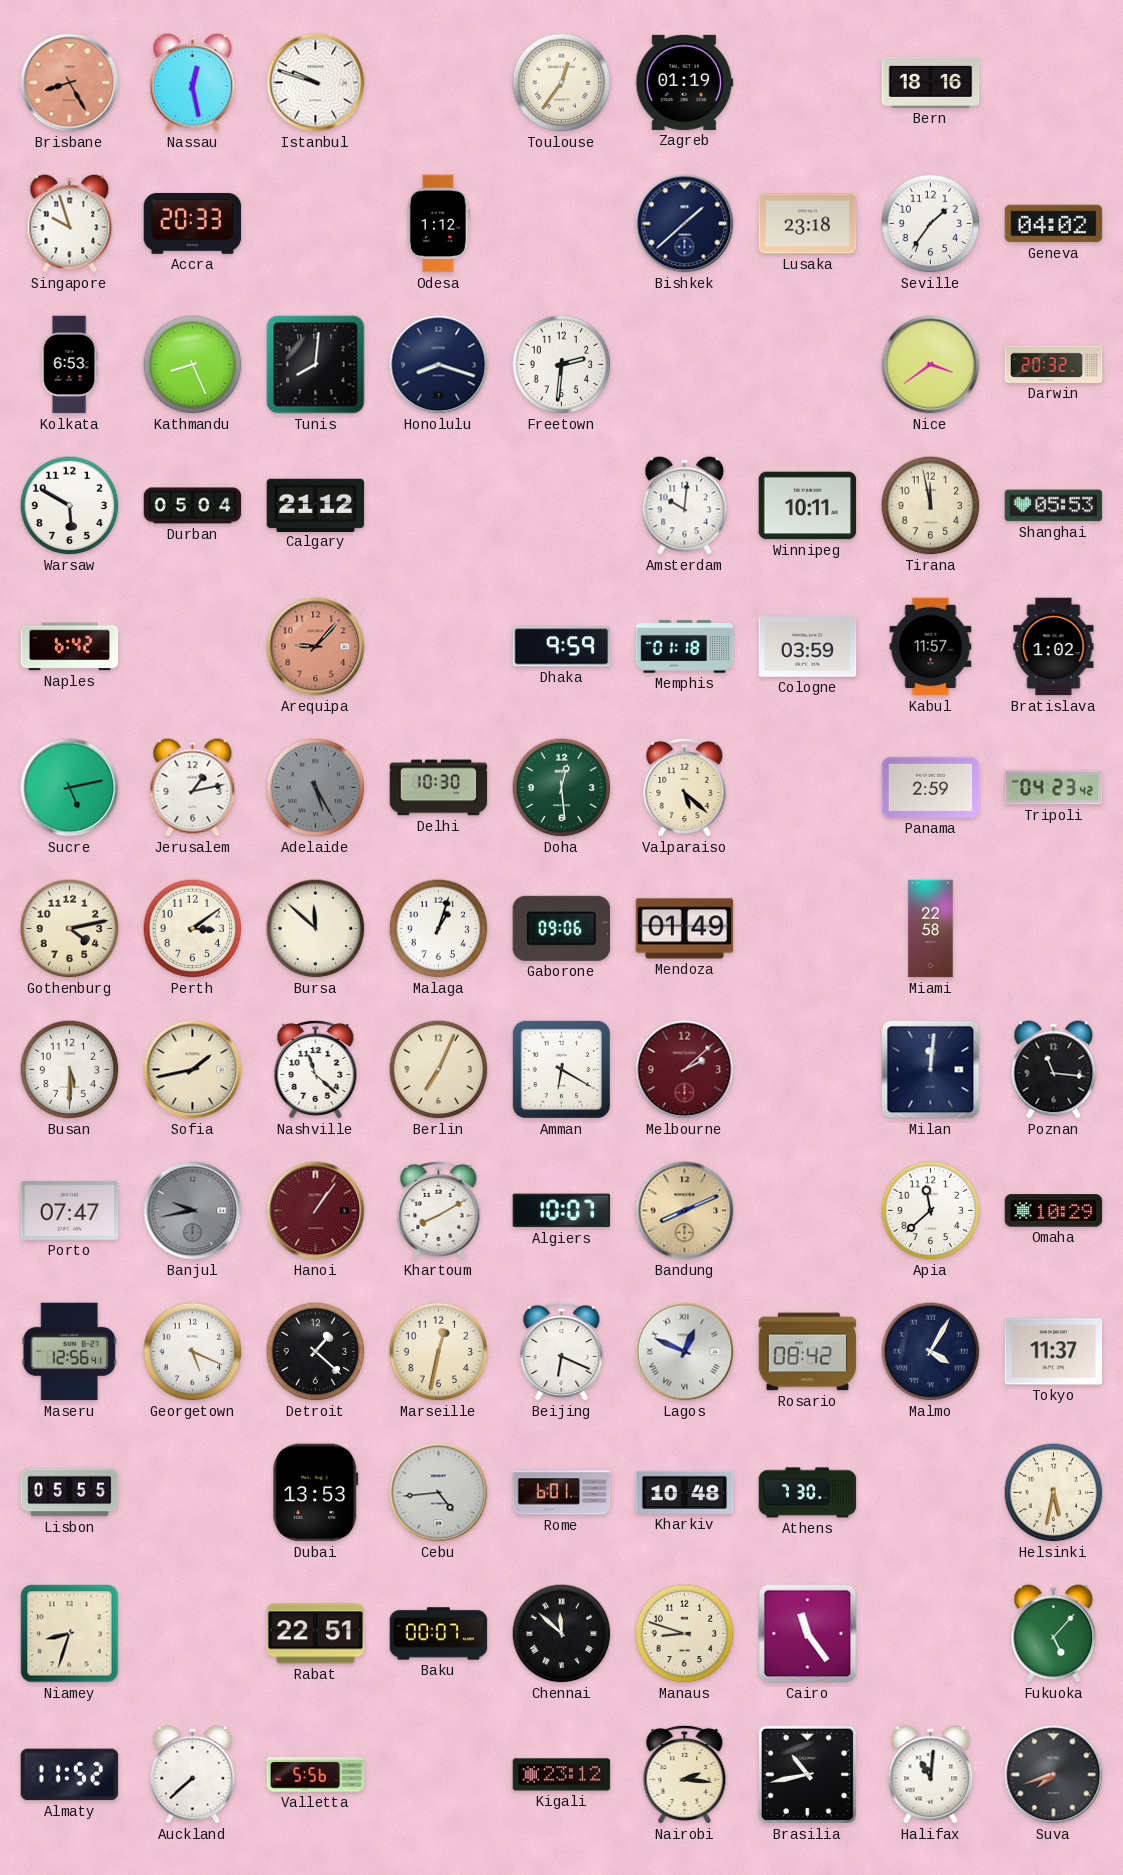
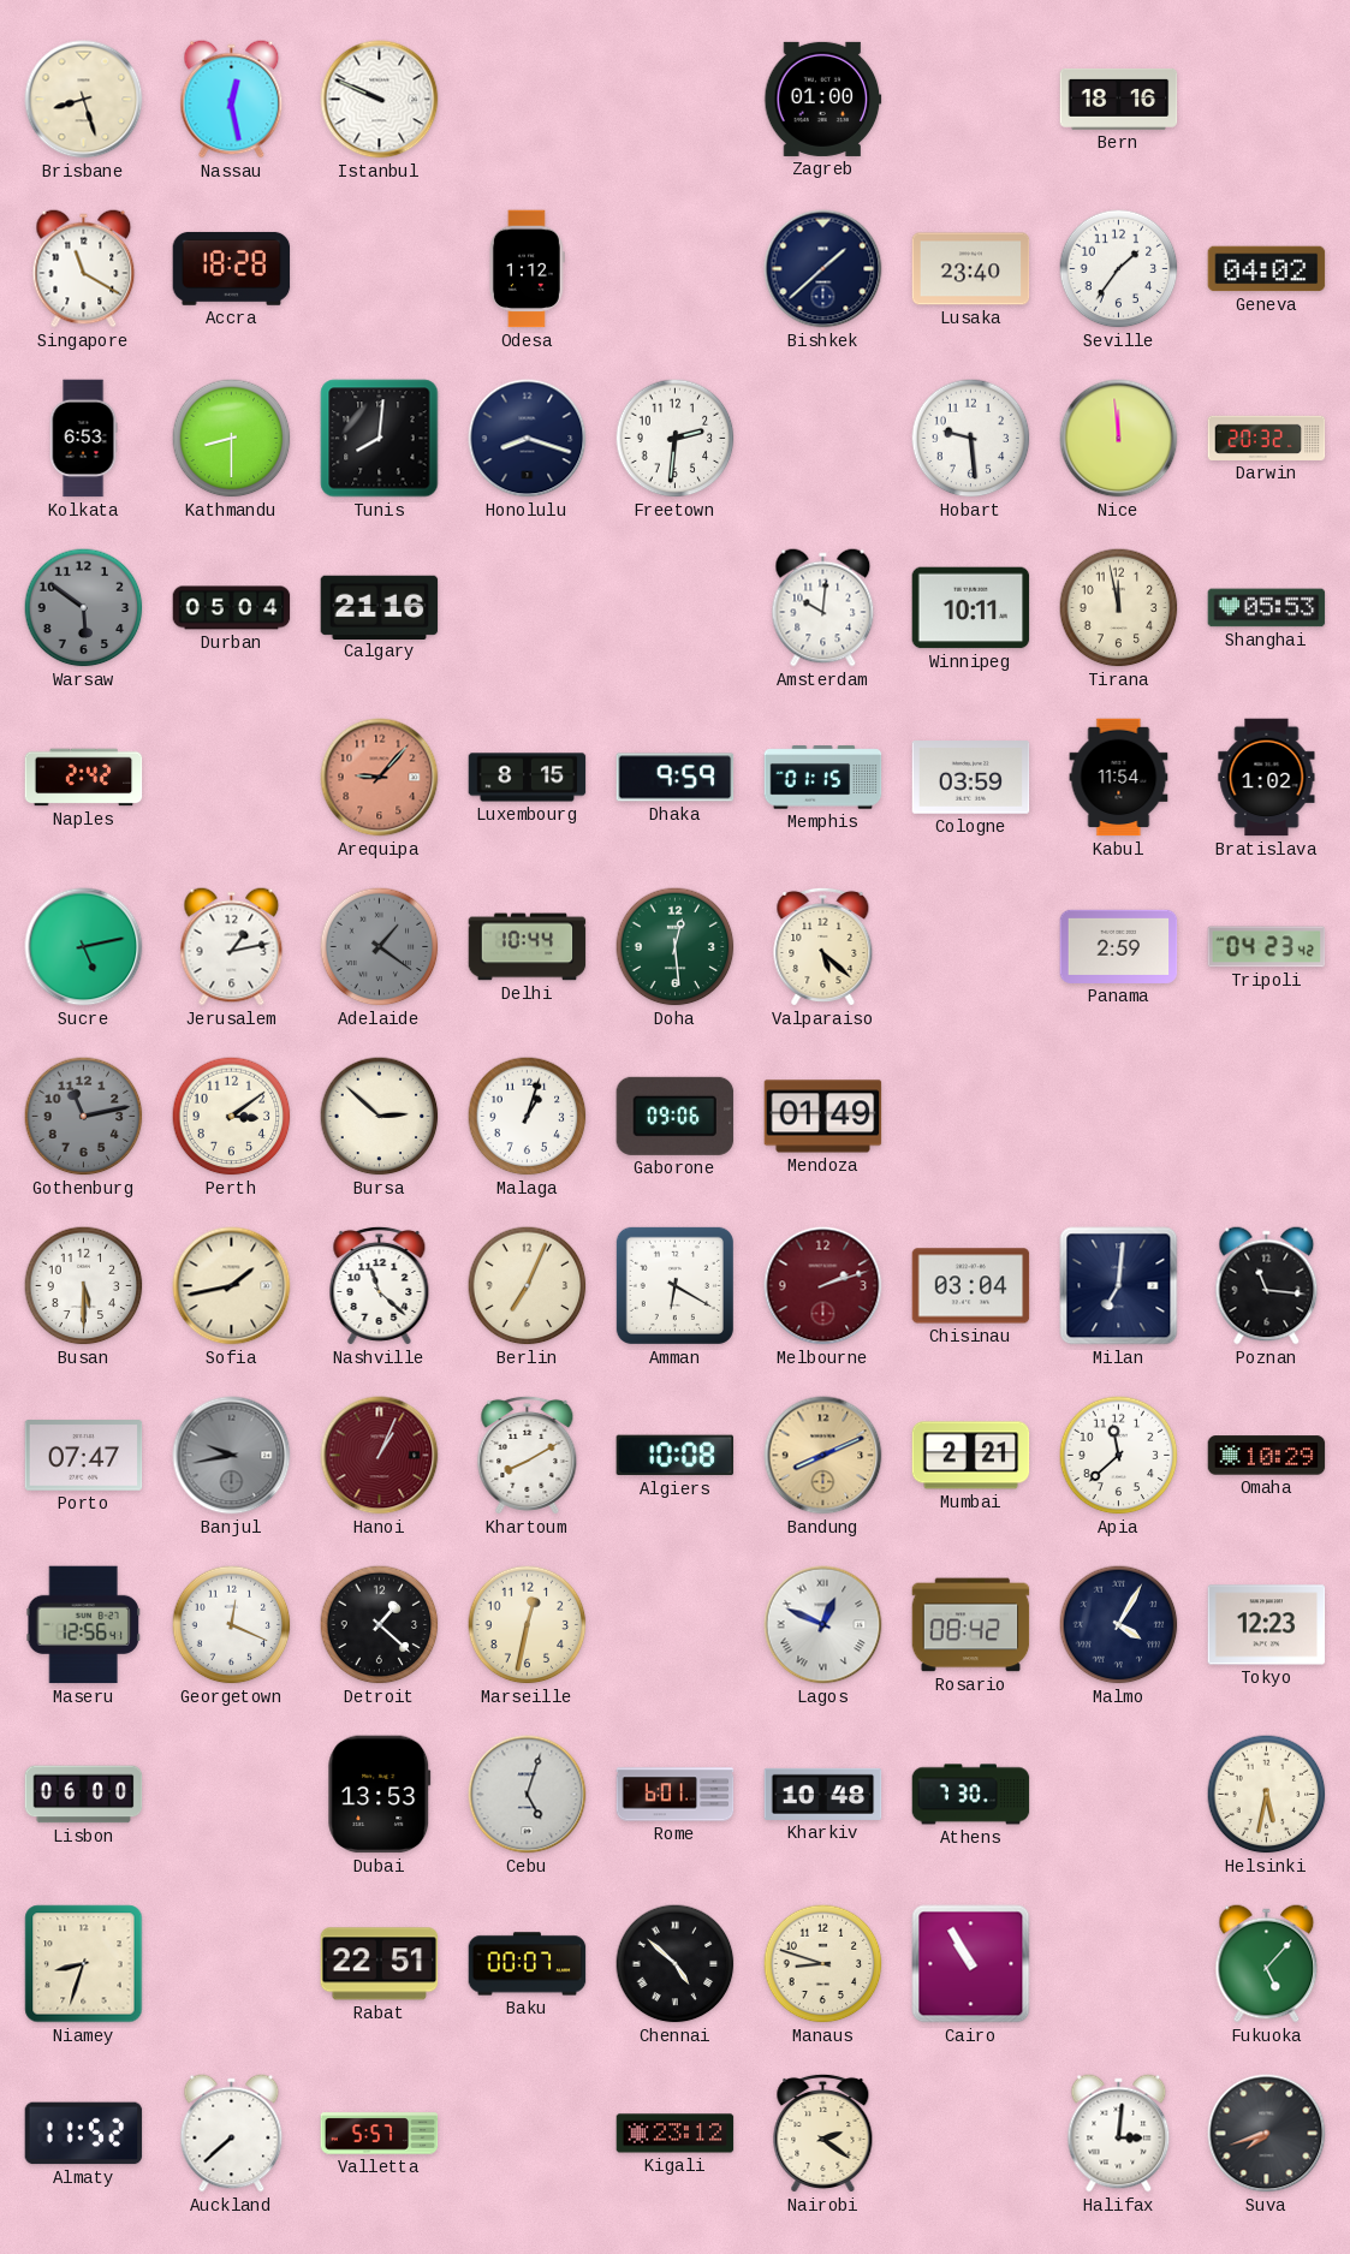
Brisbane: 8:25 -> 8:27 (84, 100)
Brisbane dial: salmon -> cream (84, 100)
Istanbul: 9:48 -> 9:49 (380, 100)
Toulouse: 12:36 -> none (562, 83)
Zagreb: 01:19 -> 01:00 (823, 99)
Singapore: 9:57 -> 11:20 (84, 269)
Accra: 20:33 -> 18:28 (232, 268)
Lusaka: 23:18 -> 23:40 (971, 269)
Kathmandu: 8:26 -> 8:30 (232, 439)
Hobart: none -> 9:29 (971, 439)
Nice: 3:39 -> 11:59 (1119, 439)
Warsaw: 5:50 -> 5:51 (84, 608)
Warsaw dial: white -> grey (84, 608)
Calgary: 21:12 -> 21:16 (380, 607)
Naples: 6:42 -> 2:42 (84, 778)
Luxembourg: none -> 8:15 (528, 778)
Memphis: 01:18 -> 01:15 (823, 778)
Kabul: 11:57 -> 11:54 (1119, 778)
Adelaide: 5:25 -> 1:21 (380, 947)
Delhi: 10:30 -> 10:44 (528, 947)
Gothenburg: 4:13 -> 11:13 (84, 1117)
Gothenburg dial: cream -> grey (84, 1117)
Bursa: 11:52 -> 2:52 (380, 1117)
Miami: 22:58 -> none (931, 929)
Melbourne: 2:08 -> 2:12 (823, 1286)
Chisinau: none -> 03:04 (971, 1286)
Milan: 12:01 -> 7:01 (1119, 1286)
Hanoi: 1:06 -> 1:04 (380, 1456)
Algiers: 10:07 -> 10:08 (676, 1456)
Mumbai: none -> 2:21 (971, 1456)
Georgetown: 5:19 -> 12:19 (232, 1625)
Beijing: 6:19 -> none (562, 1351)
Tokyo: 11:37 -> 12:23 (1267, 1625)
Lisbon: 05:55 -> 06:00 (84, 1795)
Cebu: 4:44 -> 5:03 (528, 1795)
Chennai: 11:52 -> 4:52 (676, 1964)
Cairo: 11:24 -> 10:55 (971, 1964)
Valletta: 5:56 -> 5:57 (380, 2134)
Nairobi: 2:16 -> 2:21 (823, 2133)
Brasilia: 10:43 -> none (807, 1774)
Halifax: 11:01 -> 3:01 (1119, 2134)
